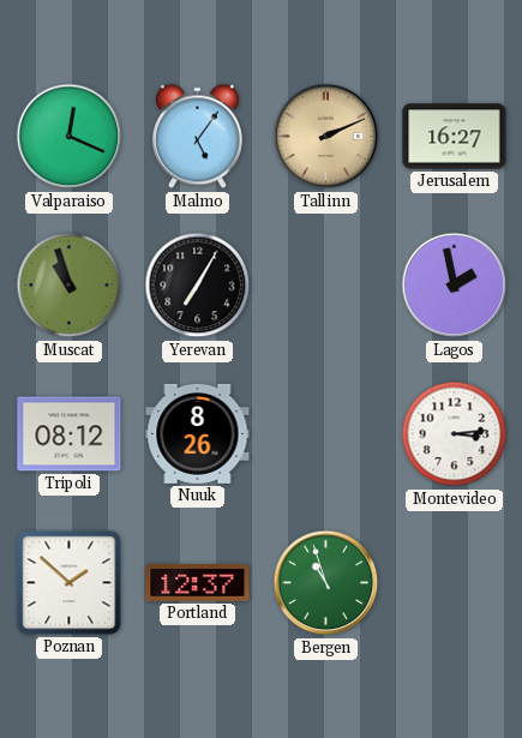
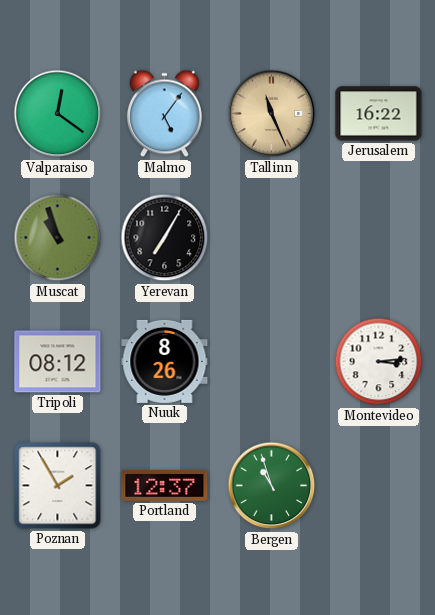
Valparaiso: 12:19 -> 12:21 (58, 114)
Tallinn: 2:11 -> 11:26 (272, 114)
Jerusalem: 16:27 -> 16:22 (379, 114)
Lagos: 1:58 -> none (455, 286)
Poznan: 1:52 -> 1:55 (58, 486)
